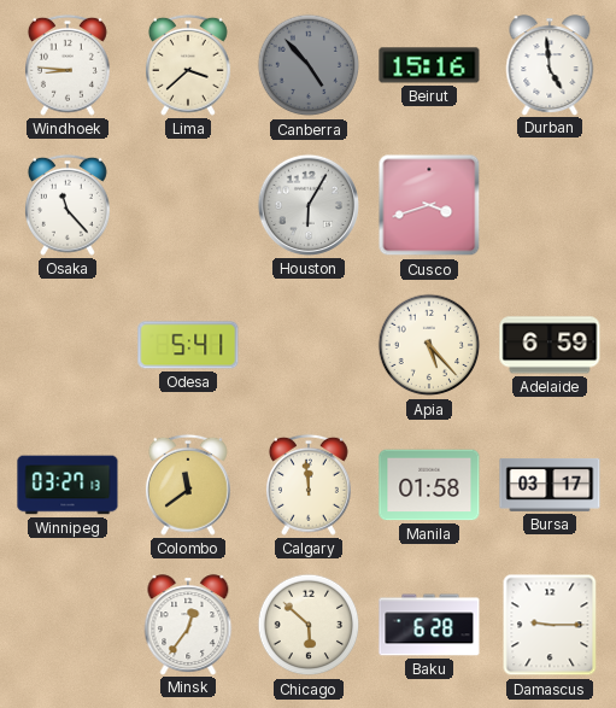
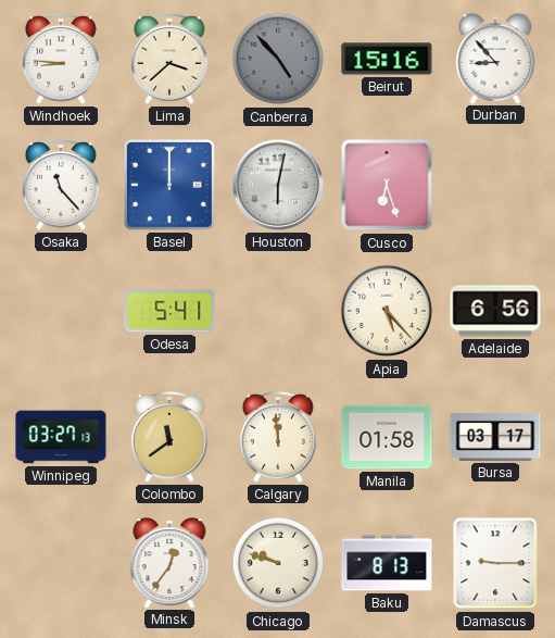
Durban: 4:59 -> 8:53 (495, 59)
Basel: none -> 12:00 (169, 185)
Houston: 6:05 -> 6:02 (278, 185)
Cusco: 3:42 -> 6:27 (387, 185)
Adelaide: 6:59 -> 6:56 (495, 311)
Chicago: 5:52 -> 9:48 (278, 563)
Baku: 6:28 -> 8:13 (387, 563)
